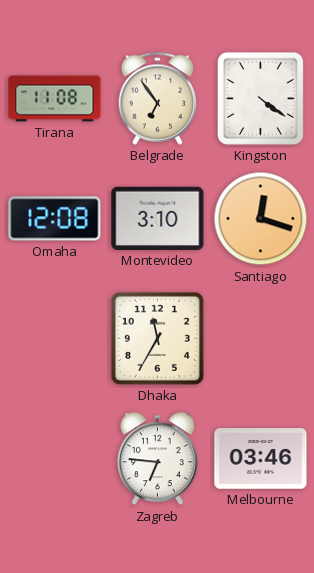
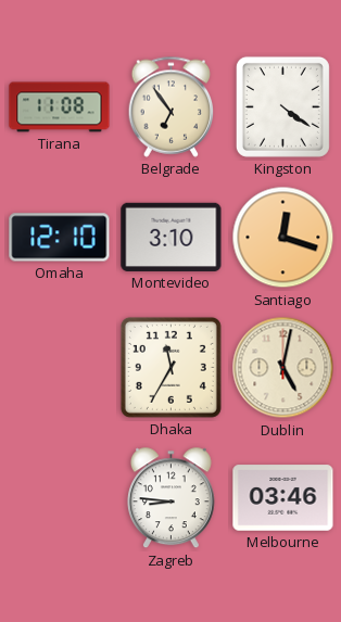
Omaha: 12:08 -> 12:10 (60, 238)
Dublin: none -> 5:02 (283, 368)
Zagreb: 6:46 -> 8:46 (171, 498)
